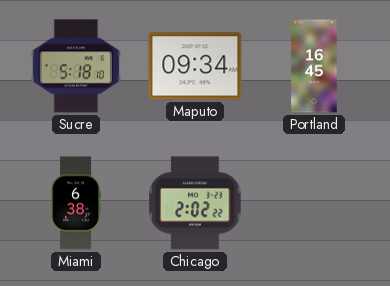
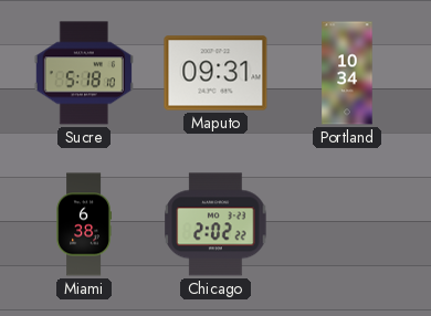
Maputo: 09:34 -> 09:31 (215, 73)
Portland: 16:45 -> 10:34 (347, 73)
